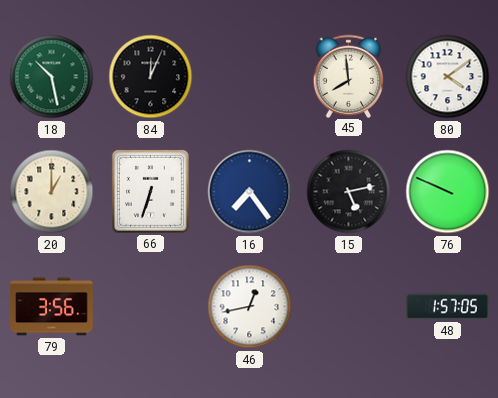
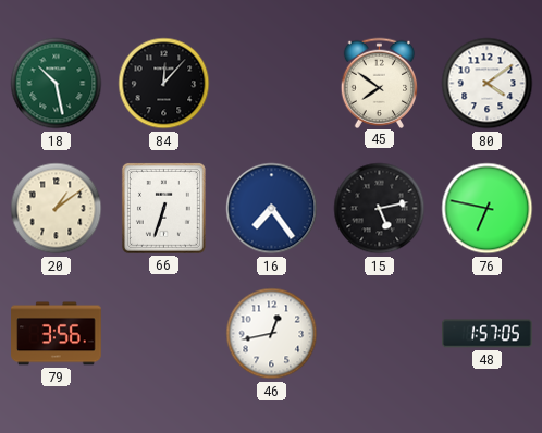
84: 12:04 -> 12:07 (164, 84)
45: 7:59 -> 7:51 (380, 83)
20: 1:00 -> 1:09 (57, 209)
76: 9:49 -> 6:47 (488, 209)
